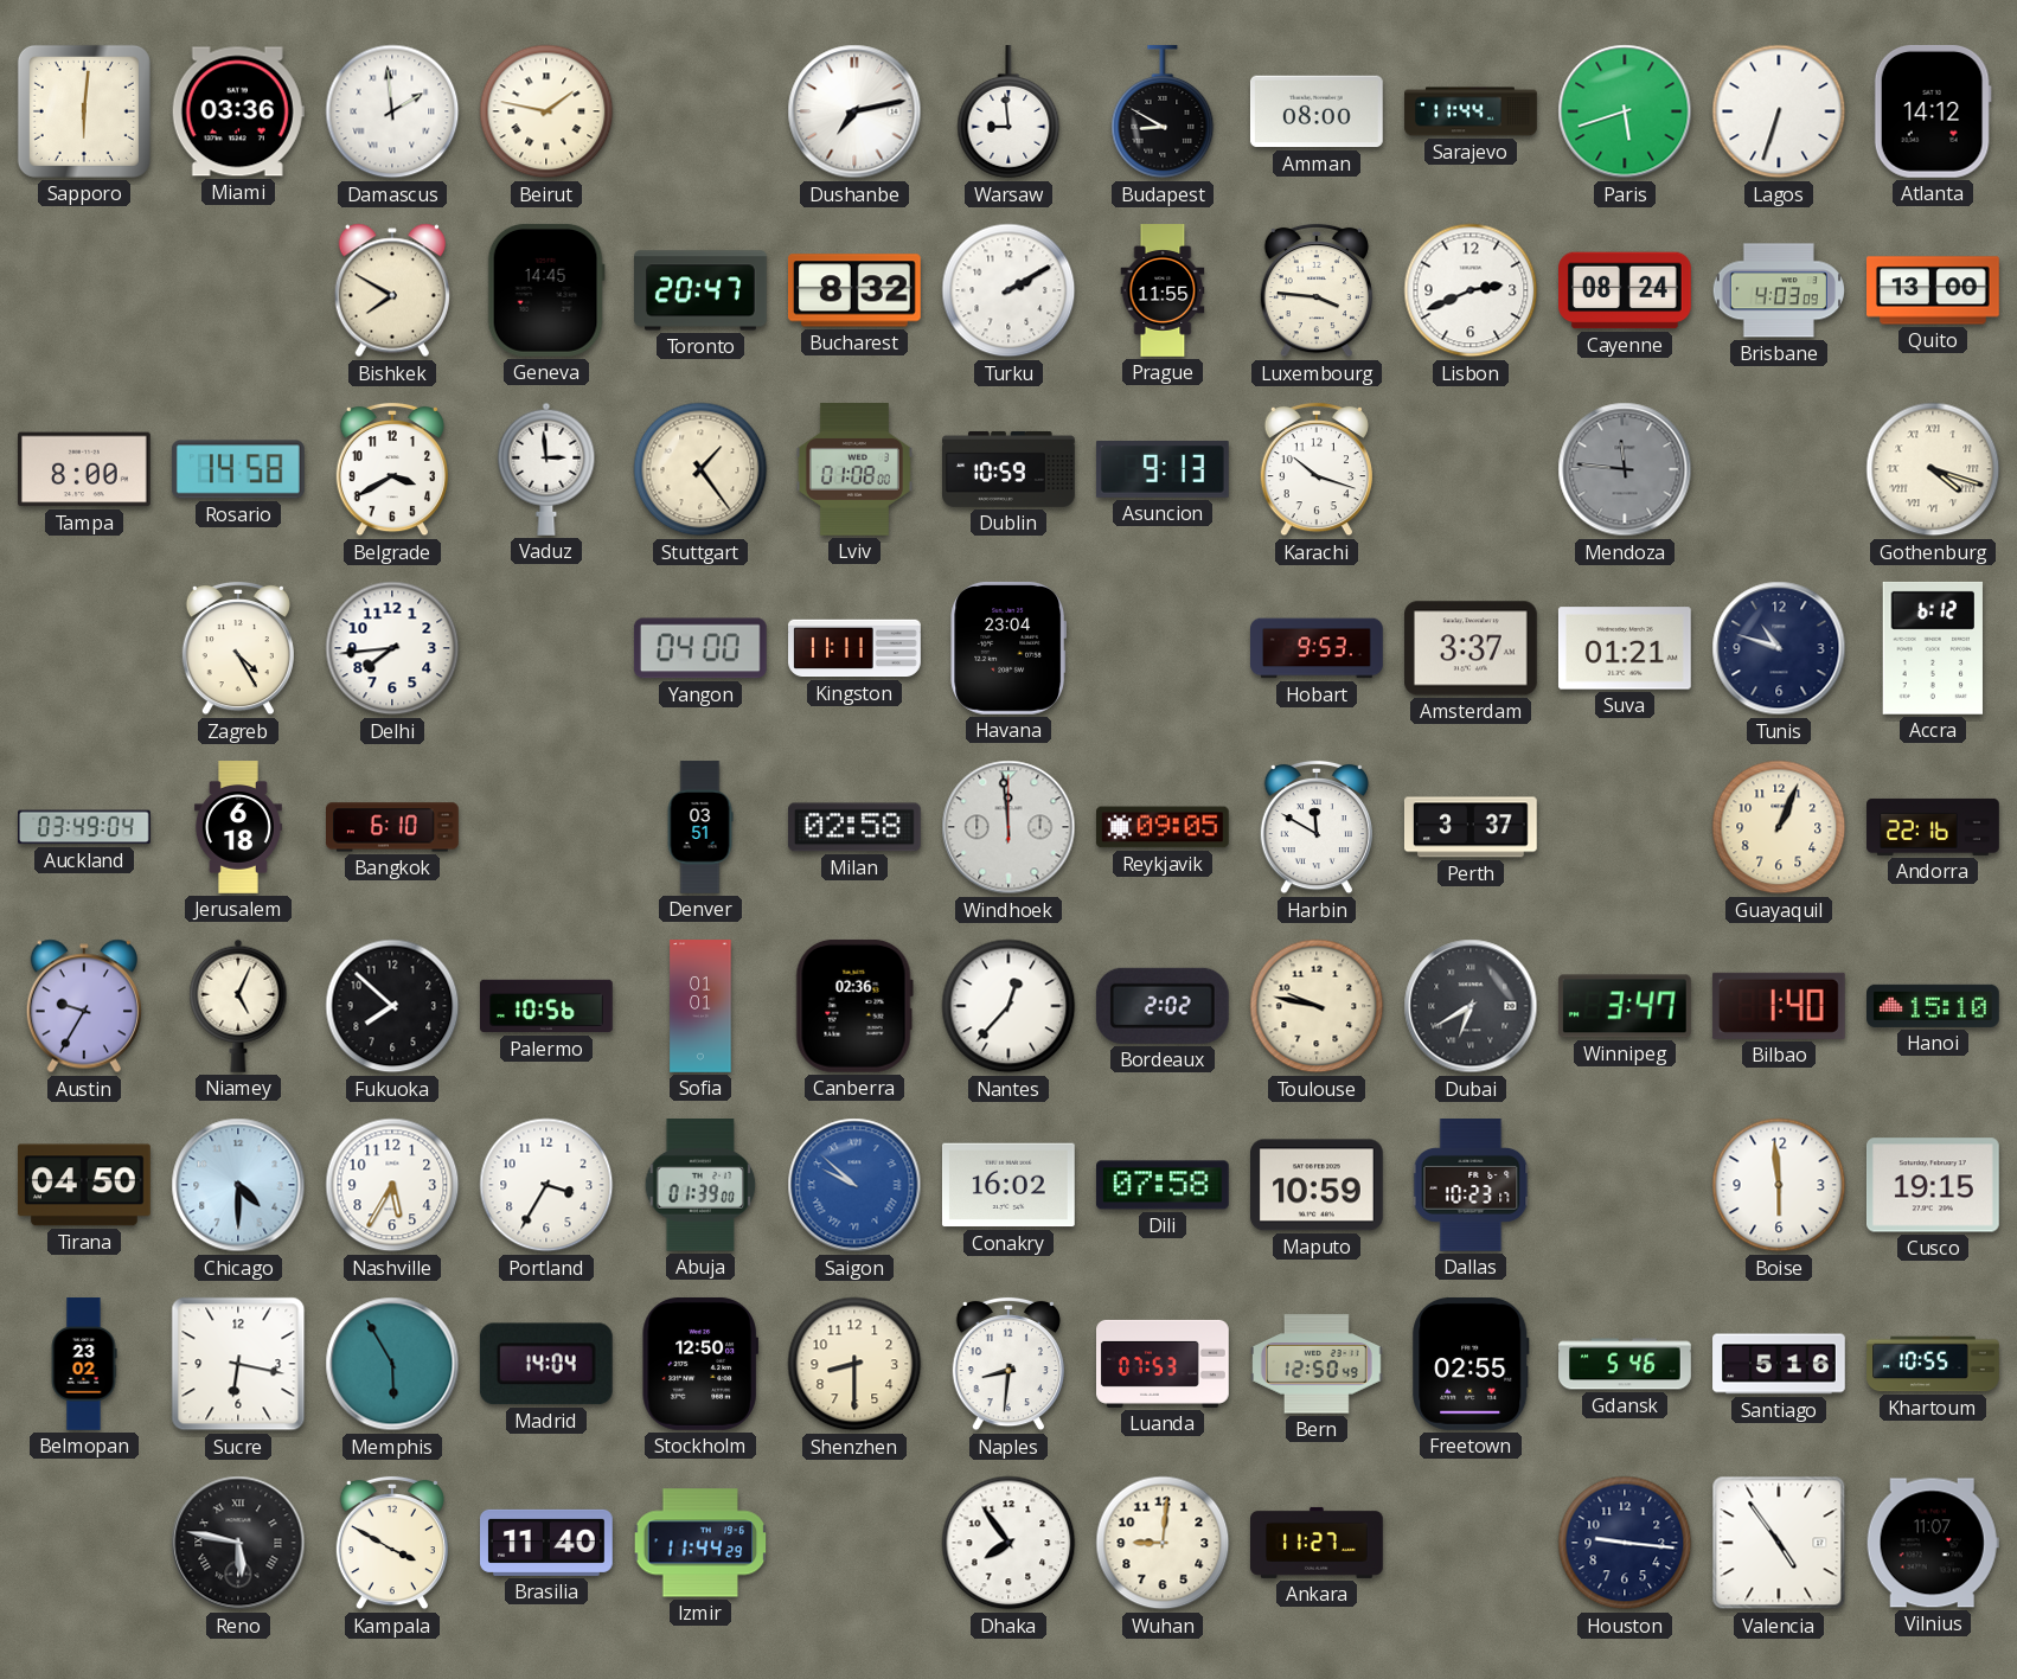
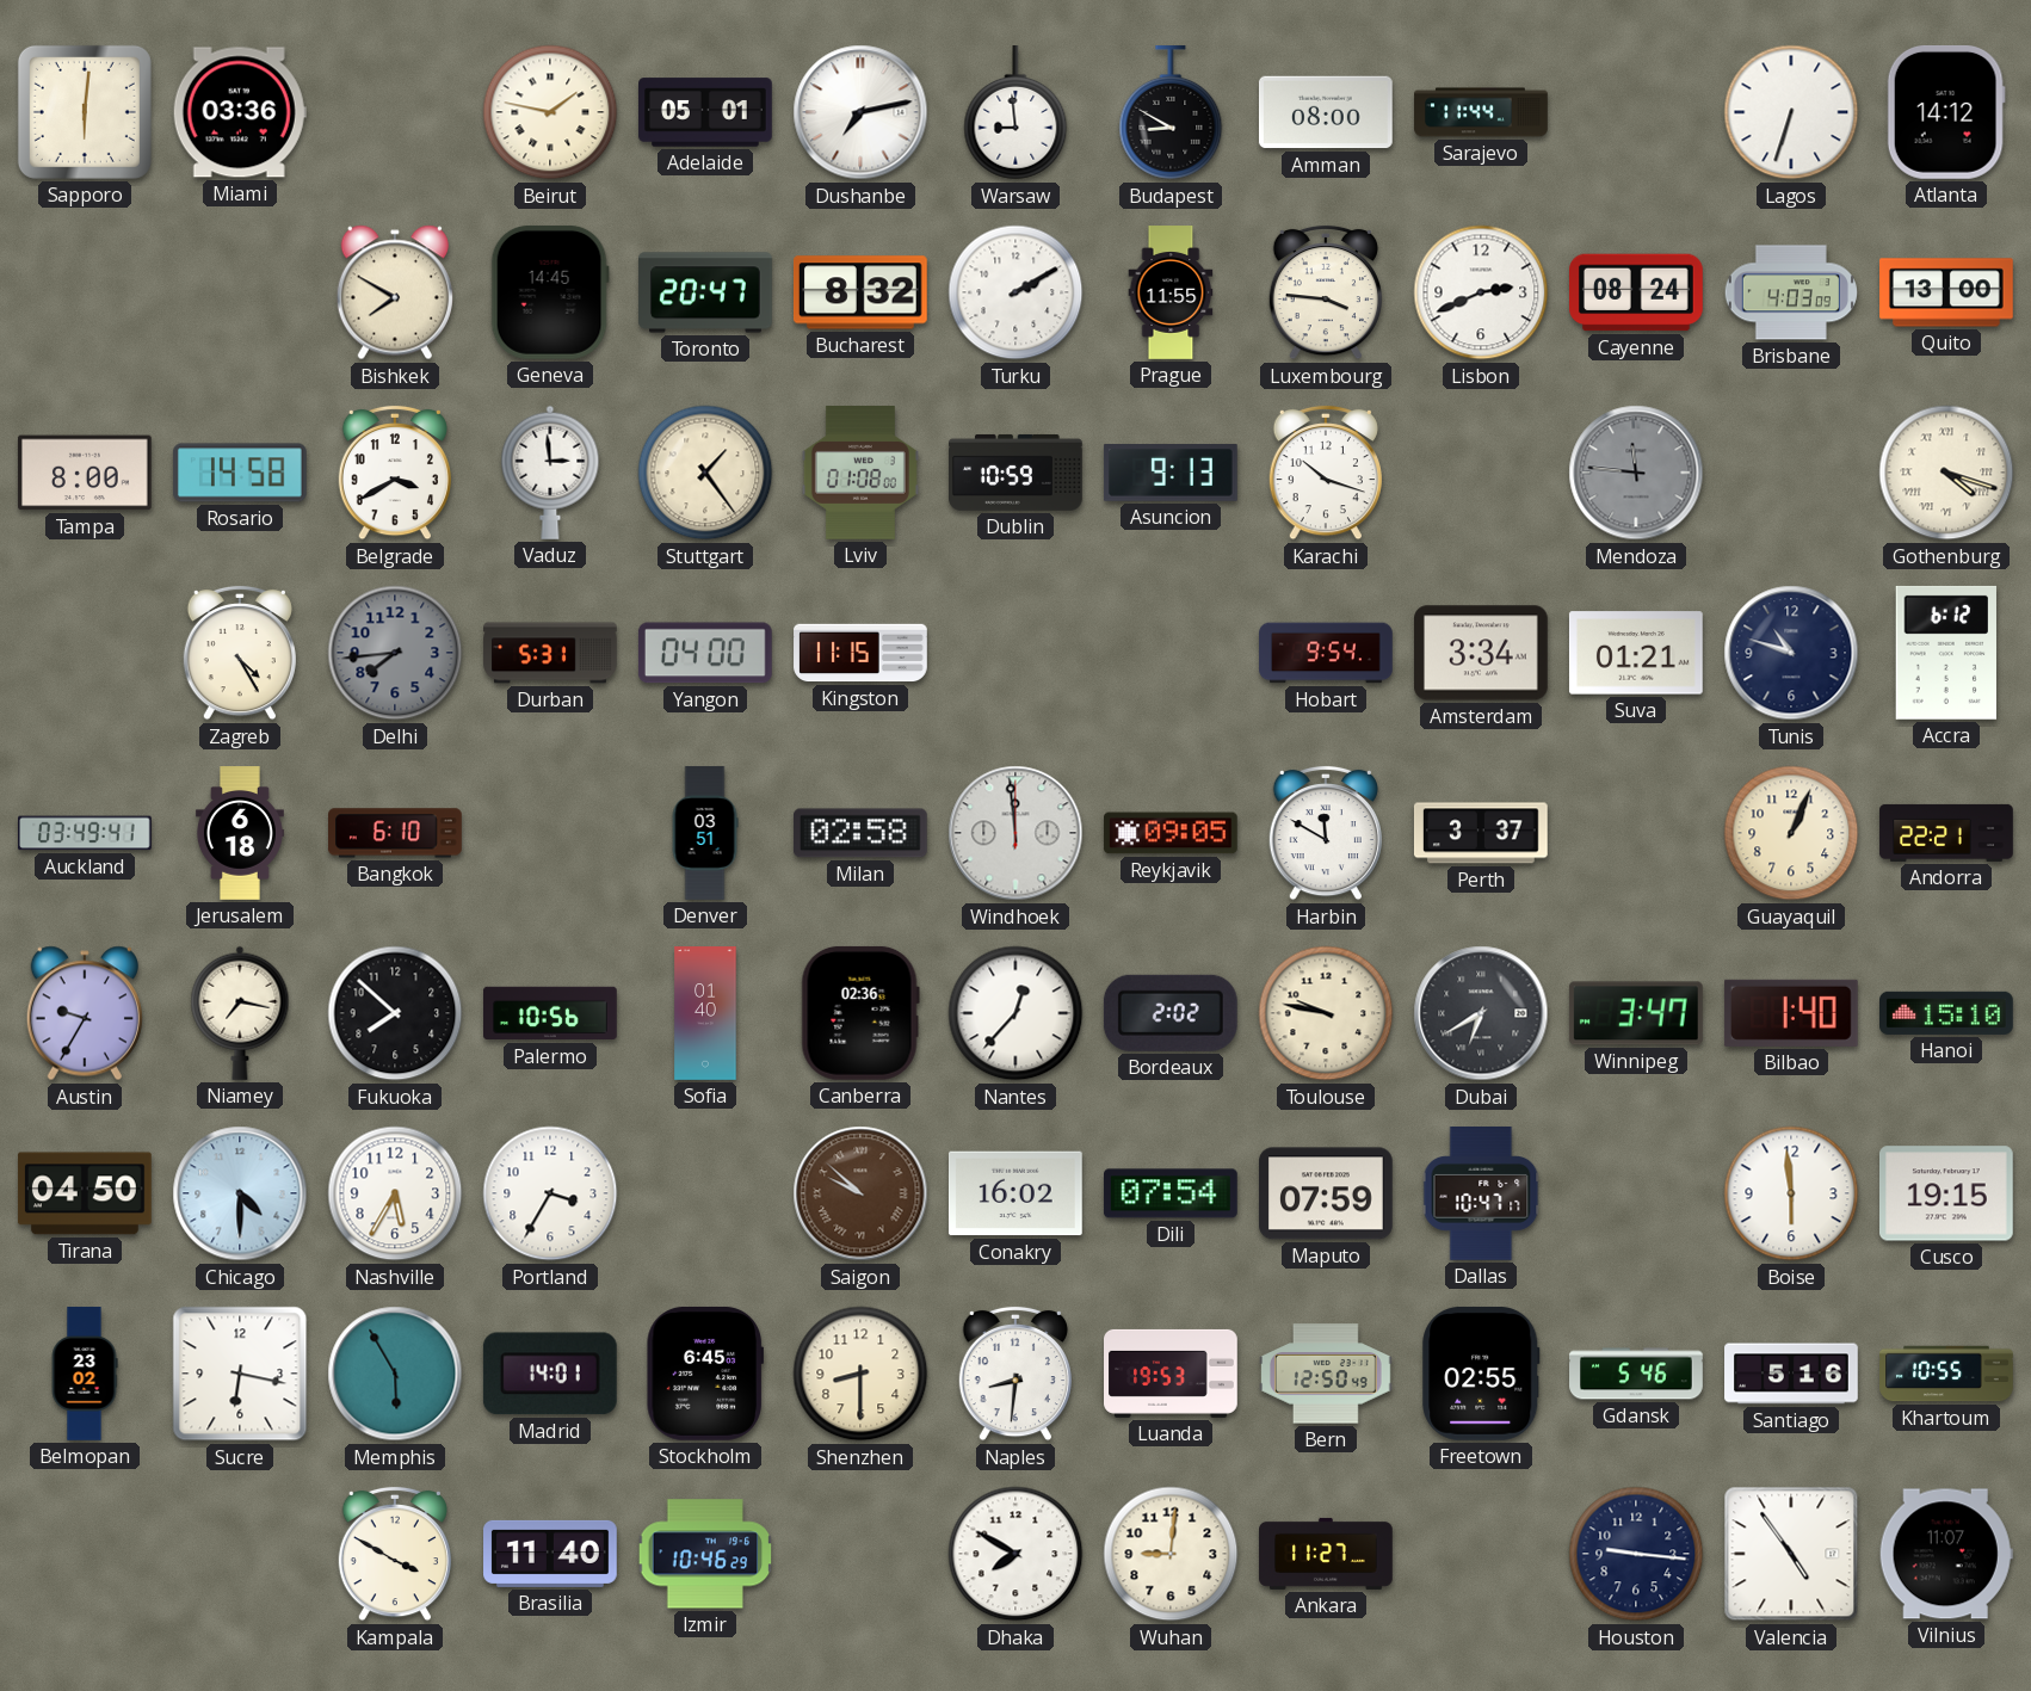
Damascus: 1:59 -> none (392, 111)
Adelaide: none -> 05:01 (705, 112)
Paris: 5:42 -> none (1625, 111)
Delhi dial: white -> grey (395, 653)
Durban: none -> 5:31 (550, 653)
Kingston: 11:11 -> 11:15 (860, 653)
Havana: 23:04 -> none (1008, 648)
Hobart: 9:53 -> 9:54 (1326, 653)
Amsterdam: 3:37 -> 3:34 (1482, 653)
Auckland: 03:49:04 -> 03:49:41 (86, 833)
Andorra: 22:16 -> 22:21 (1946, 833)
Niamey: 5:04 -> 7:17 (240, 1013)
Sofia: 01:01 -> 01:40 (705, 1013)
Abuja: 01:39 -> none (700, 1186)
Saigon dial: blue -> brown (860, 1193)
Dili: 07:58 -> 07:54 (1171, 1193)
Maputo: 10:59 -> 07:59 (1327, 1193)
Dallas: 10:23 -> 10:47 (1481, 1195)
Madrid: 14:04 -> 14:01 (550, 1374)
Stockholm: 12:50 -> 6:45 (704, 1374)
Luanda: 07:53 -> 19:53 (1171, 1374)
Reno: 5:47 -> none (238, 1543)
Izmir: 11:44 -> 10:46 (705, 1554)
Dhaka: 7:54 -> 7:50 (1016, 1554)
